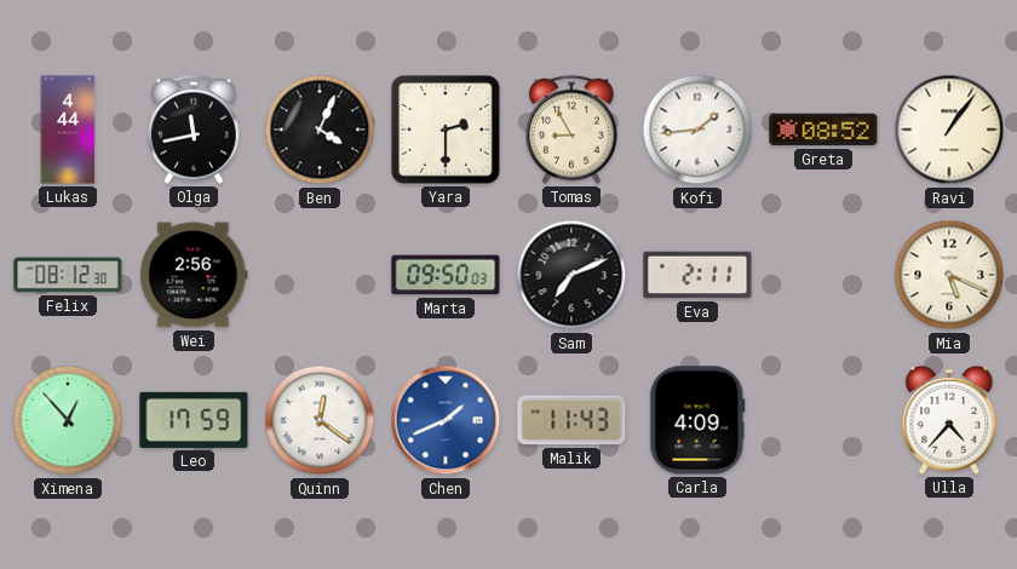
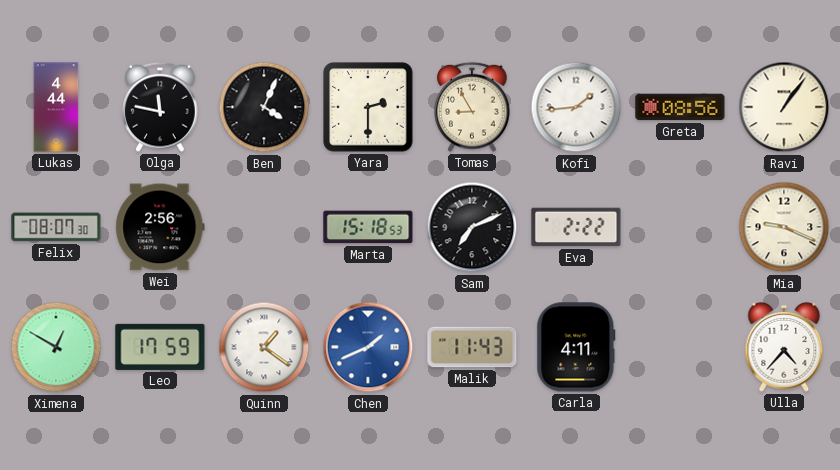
Olga: 11:43 -> 11:47 (160, 107)
Greta: 08:52 -> 08:56 (680, 107)
Felix: 08:12 -> 08:07 (56, 227)
Marta: 09:50 -> 15:18 (368, 227)
Eva: 2:11 -> 2:22 (576, 227)
Mia: 5:19 -> 9:19 (784, 227)
Ximena: 12:53 -> 12:50 (56, 347)
Quinn: 12:21 -> 1:21 (264, 347)
Carla: 4:09 -> 4:11 (576, 347)
